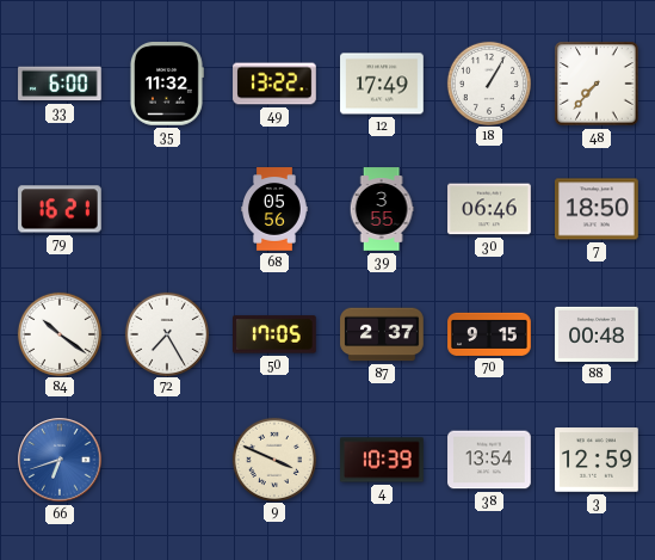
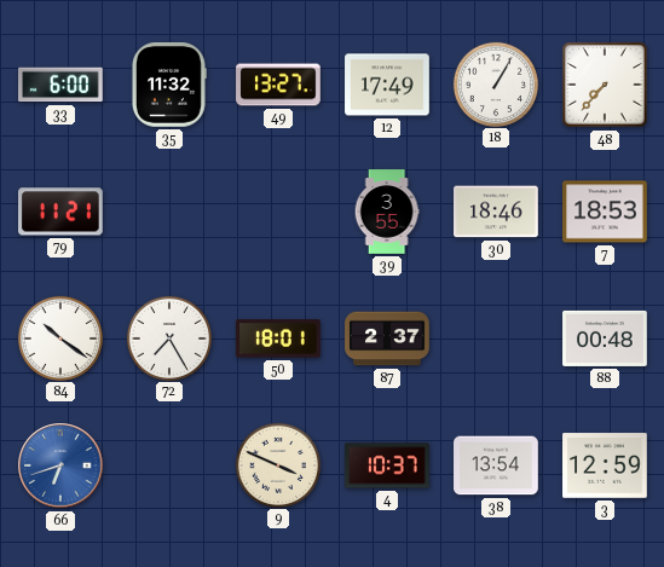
49: 13:22 -> 13:27 (278, 85)
79: 16:21 -> 11:21 (62, 212)
68: 05:56 -> none (276, 209)
30: 06:46 -> 18:46 (496, 212)
7: 18:50 -> 18:53 (605, 212)
50: 17:05 -> 18:01 (279, 339)
70: 9:15 -> none (489, 334)
4: 10:39 -> 10:37 (387, 465)
